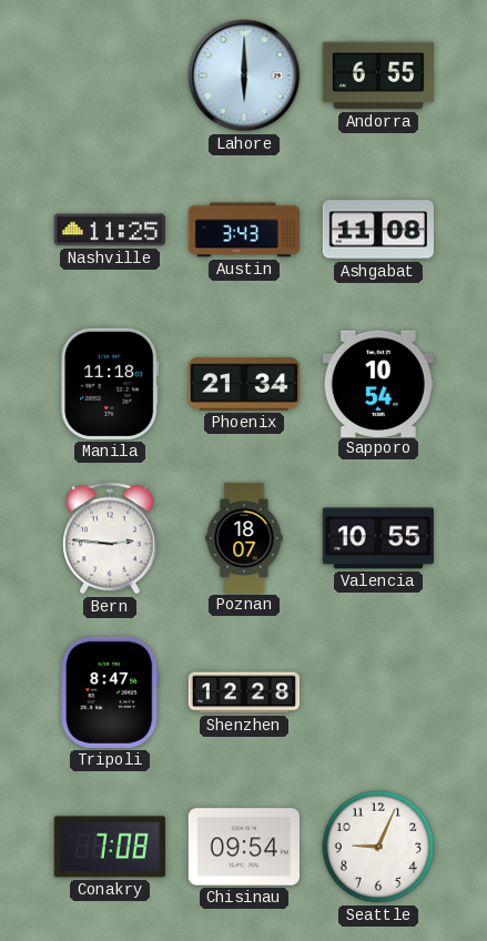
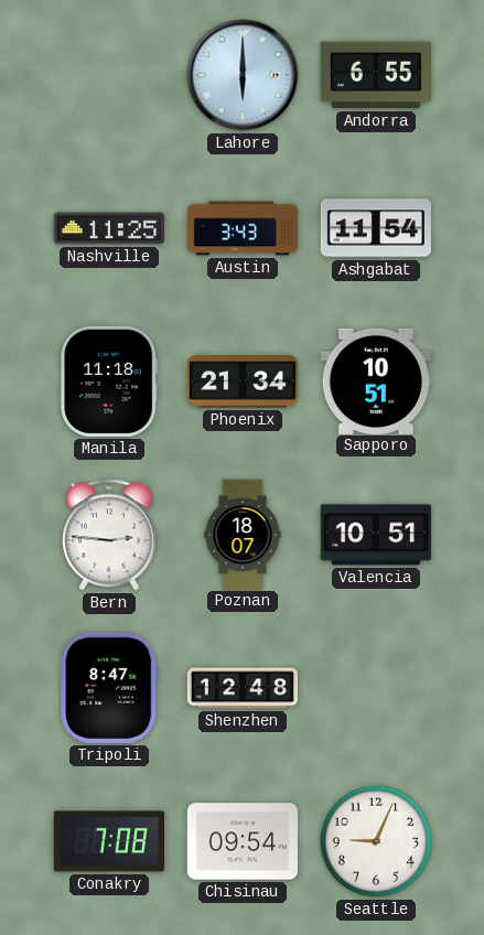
Ashgabat: 11:08 -> 11:54 (376, 228)
Sapporo: 10:54 -> 10:51 (376, 380)
Valencia: 10:55 -> 10:51 (376, 535)
Shenzhen: 12:28 -> 12:48 (241, 688)
